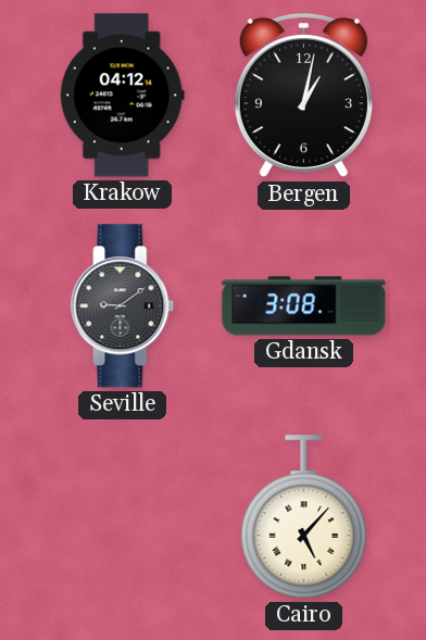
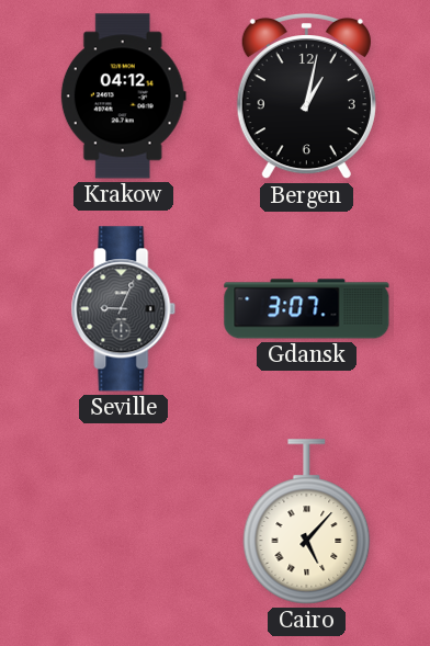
Seville: 9:09 -> 9:04 (124, 309)
Gdansk: 3:08 -> 3:07 (307, 309)
